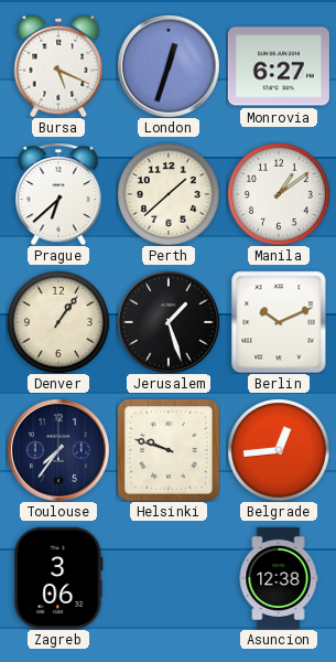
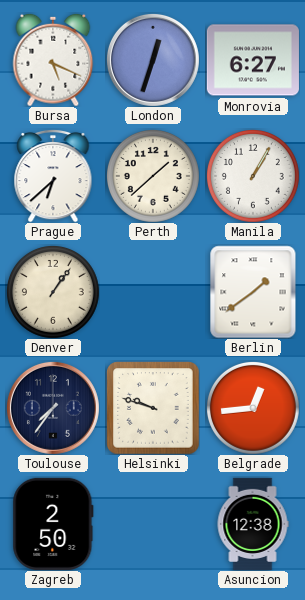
Manila: 1:09 -> 1:05 (253, 176)
Jerusalem: 1:27 -> none (169, 322)
Berlin: 10:11 -> 1:39 (253, 292)
Zagreb: 3:06 -> 2:50 (53, 524)
